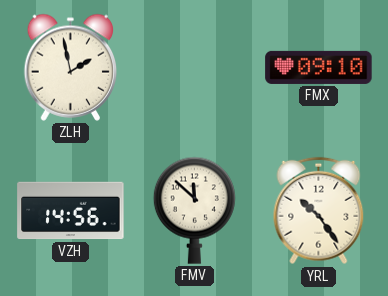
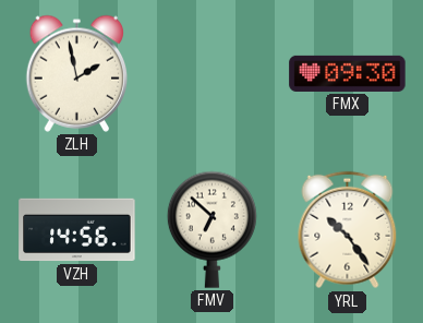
FMX: 09:10 -> 09:30 (348, 73)
FMV: 11:52 -> 6:52 (211, 229)
